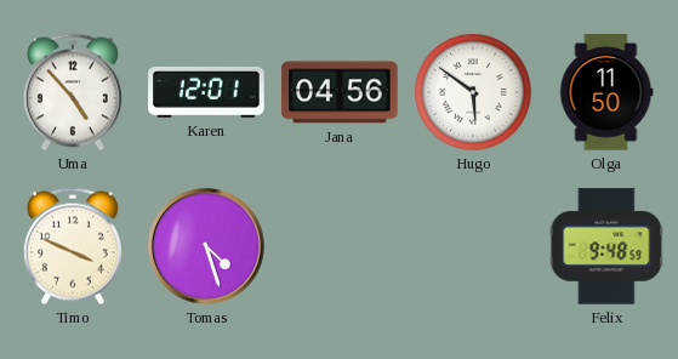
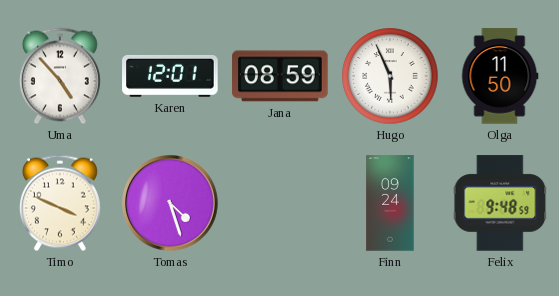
Jana: 04:56 -> 08:59 (280, 76)
Hugo: 5:51 -> 5:56 (390, 76)
Finn: none -> 09:24 (390, 203)
